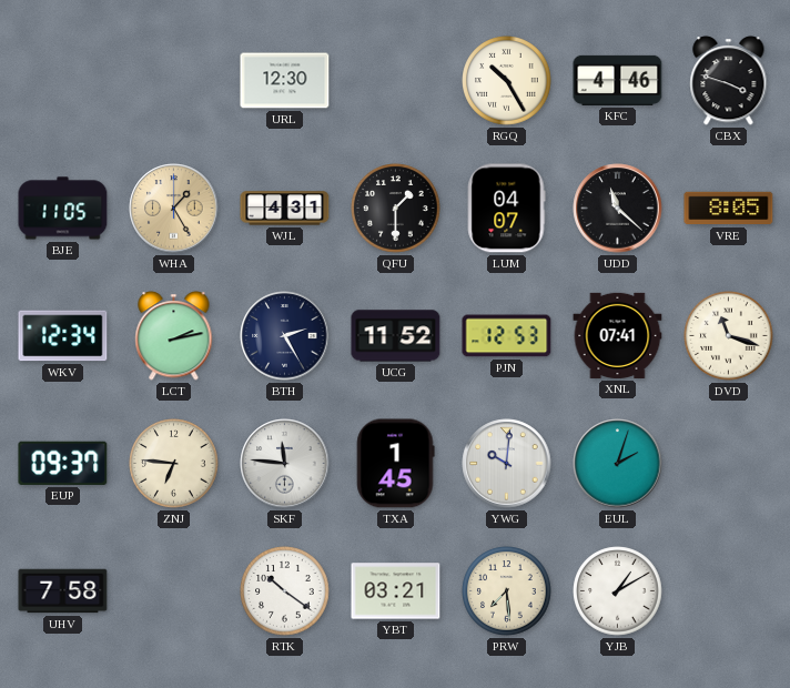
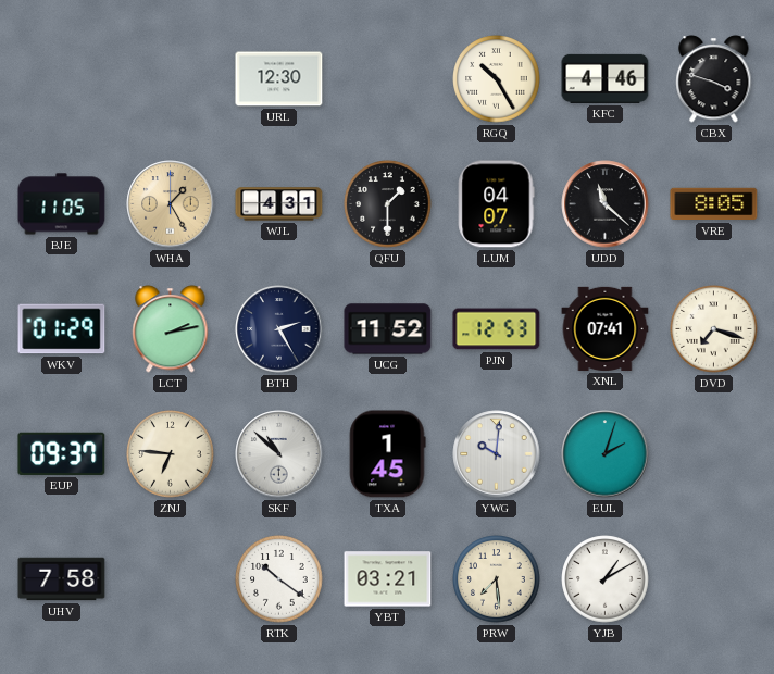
WKV: 12:34 -> 01:29 (62, 329)
DVD: 11:18 -> 7:18 (714, 329)
SKF: 11:46 -> 10:52 (279, 454)
